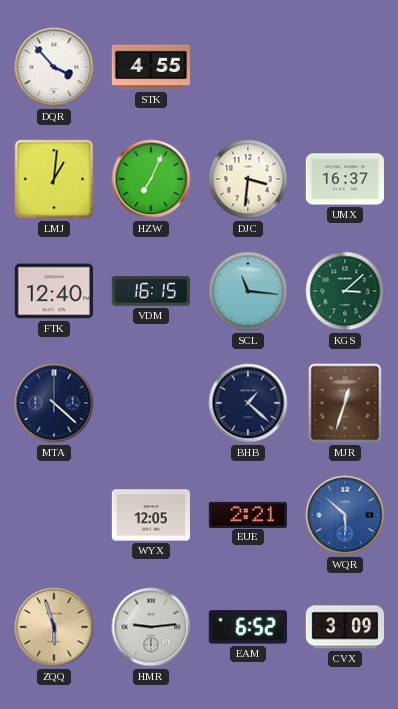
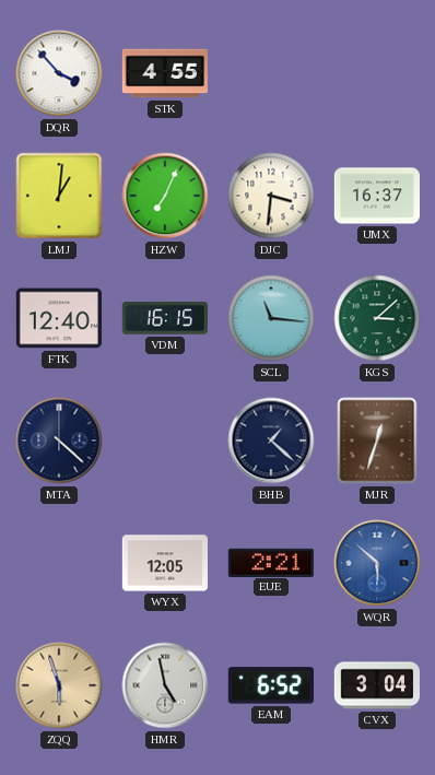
HMR: 9:14 -> 4:58 (165, 685)
CVX: 3:09 -> 3:04 (376, 685)
